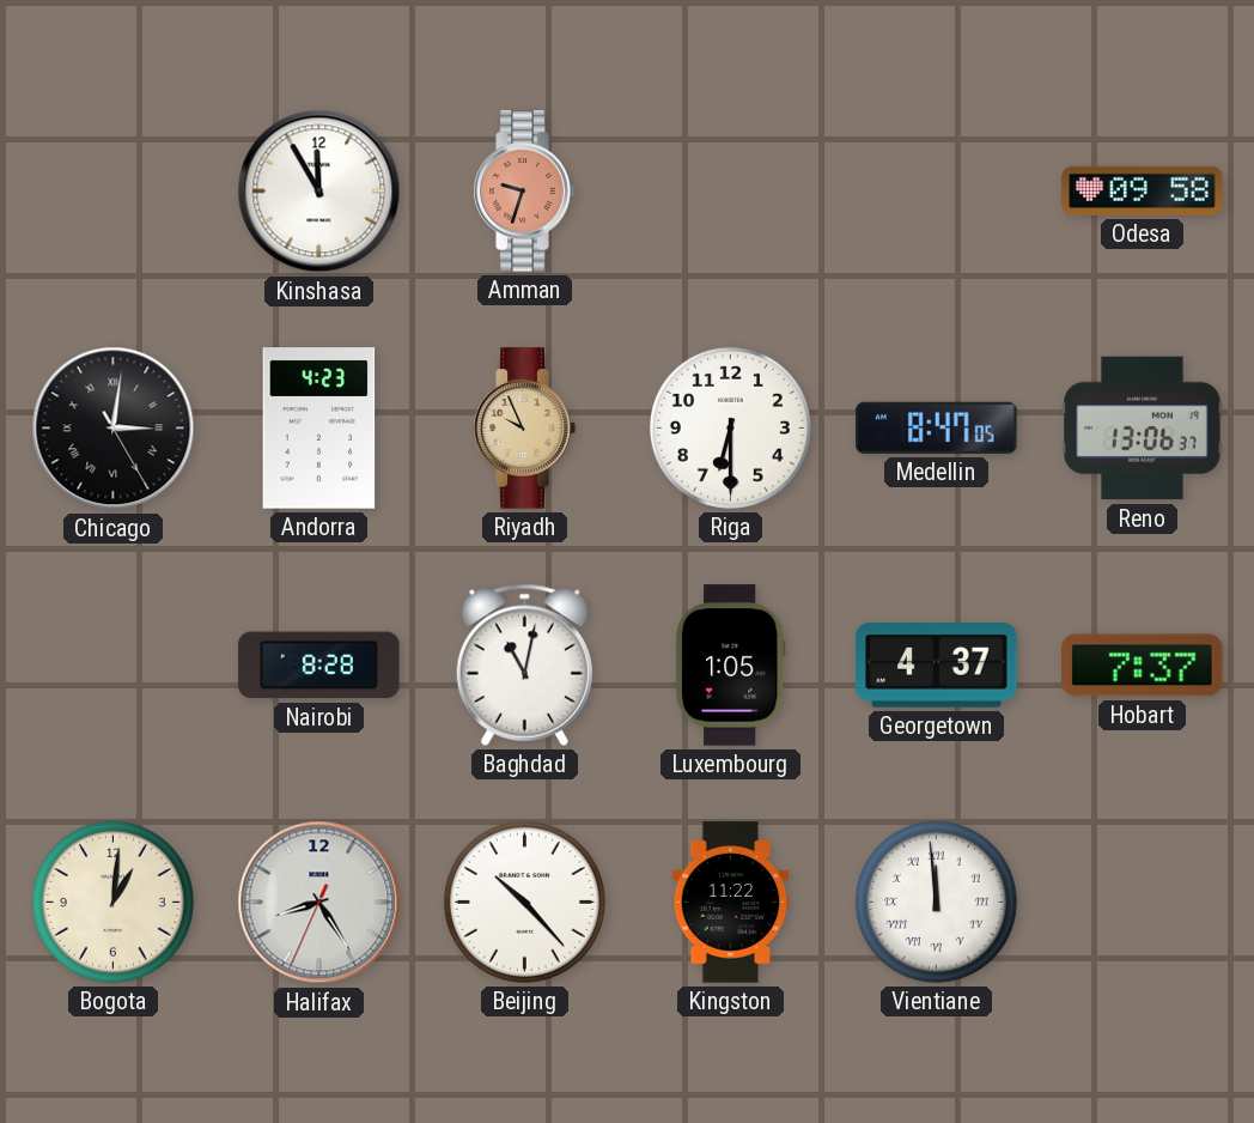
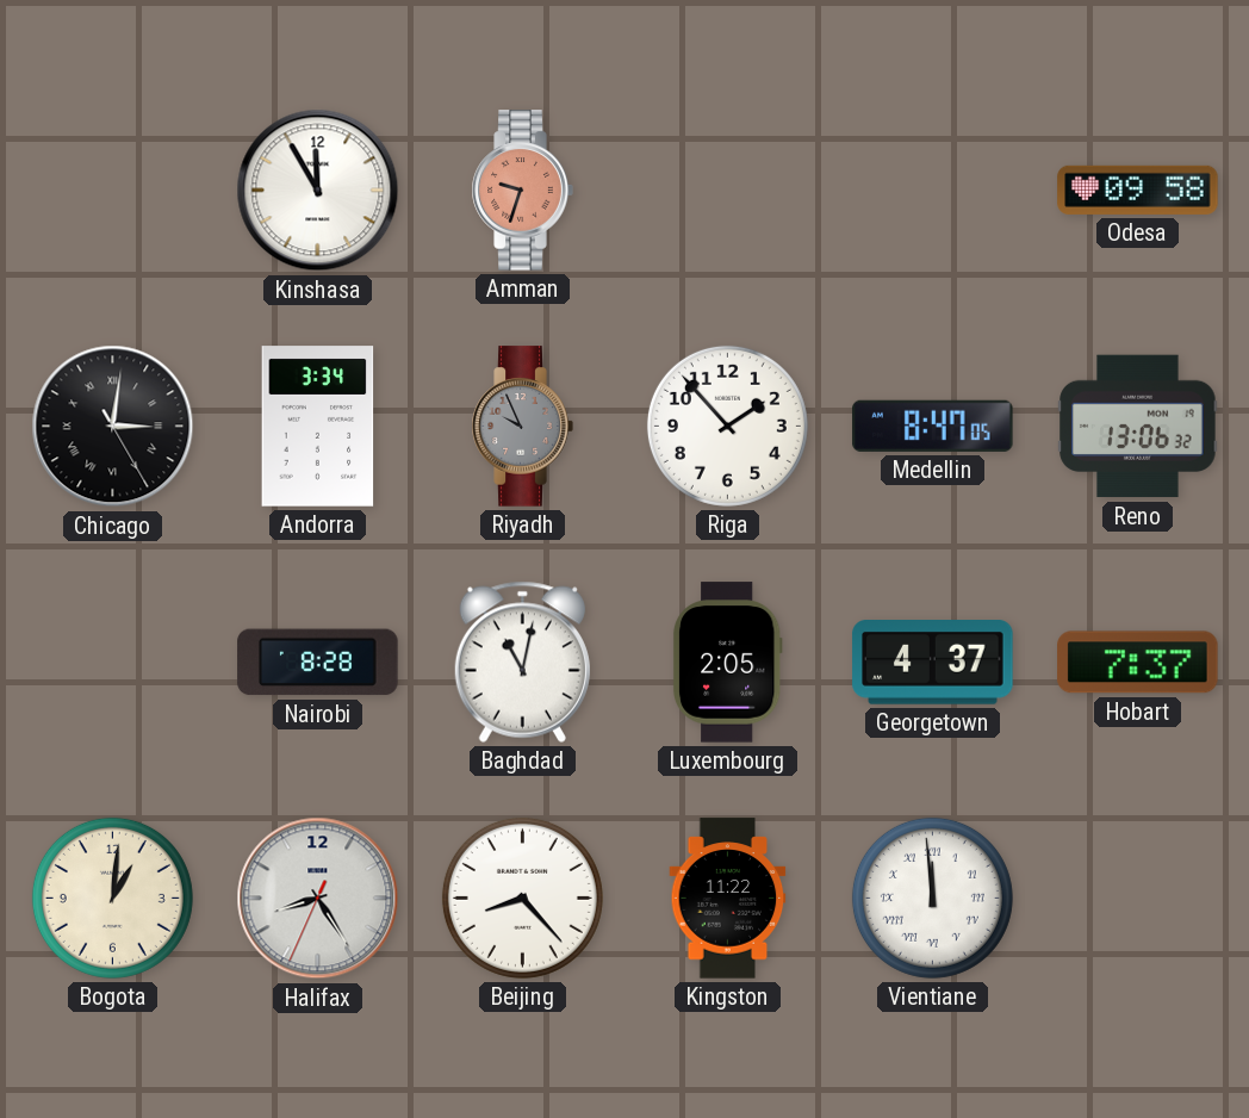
Andorra: 4:23 -> 3:34 (318, 427)
Riyadh dial: champagne -> grey (522, 427)
Riga: 6:30 -> 1:53 (727, 426)
Reno: 13:06:37 -> 13:06:32 (1138, 427)
Luxembourg: 1:05 -> 2:05 (727, 663)
Beijing: 10:23 -> 8:23 (522, 897)
